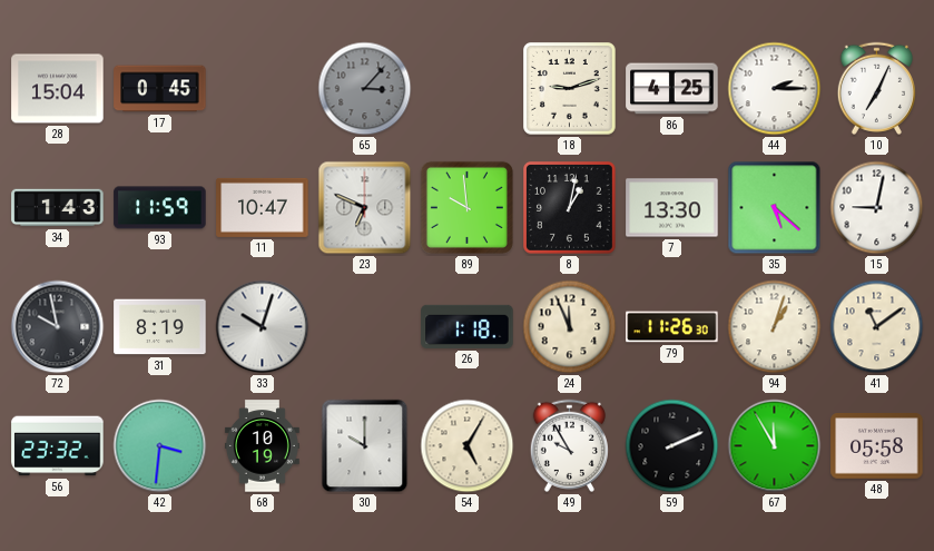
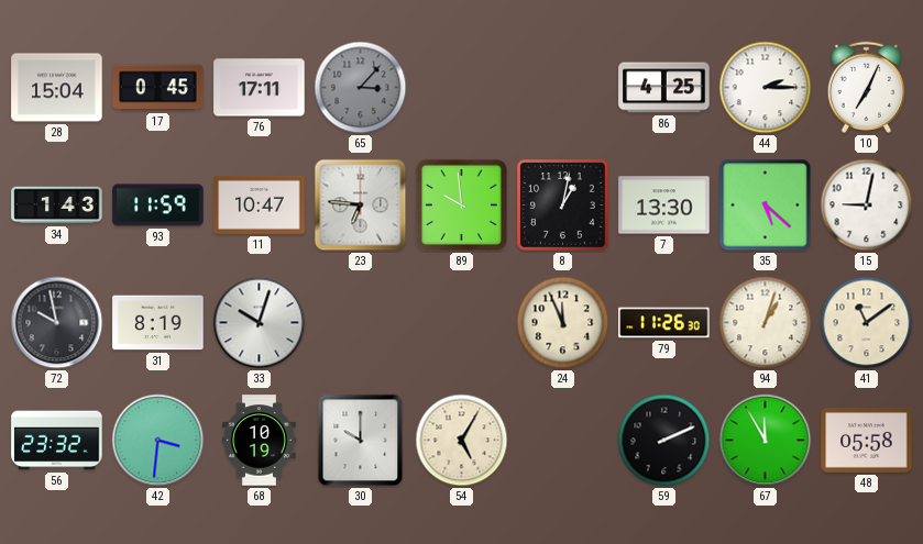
76: none -> 17:11 (260, 88)
18: 9:12 -> none (570, 89)
23: 6:49 -> 6:46 (361, 206)
26: 1:18 -> none (468, 326)
49: 9:55 -> none (569, 445)
